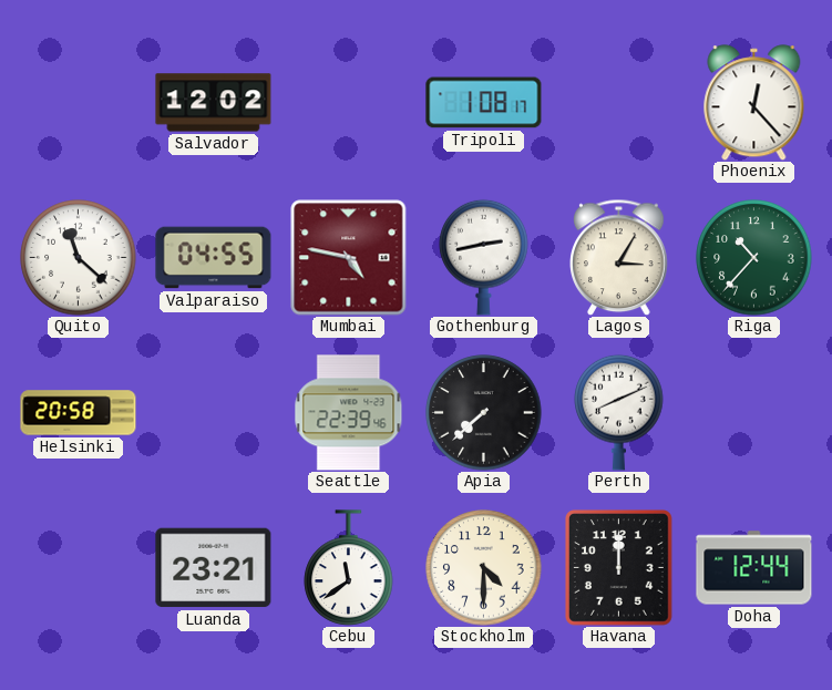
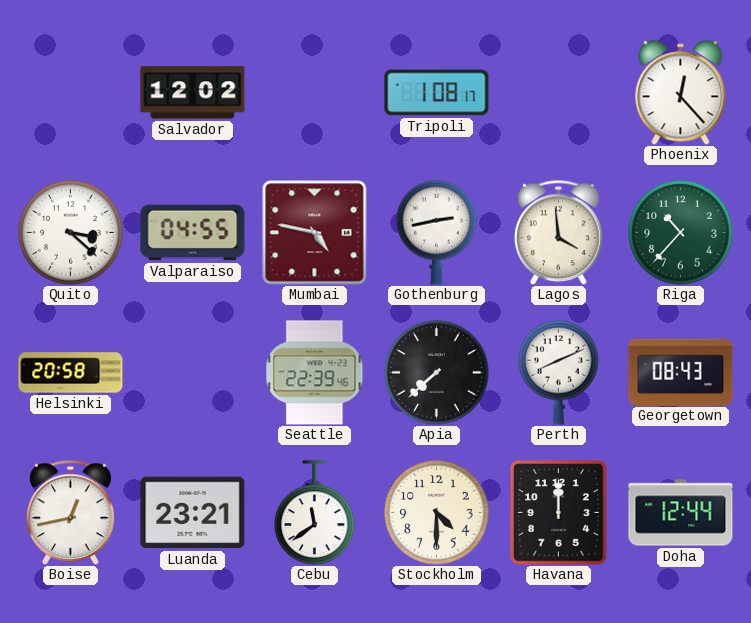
Quito: 11:22 -> 3:22 (71, 233)
Lagos: 3:05 -> 3:59 (559, 232)
Georgetown: none -> 08:43 (681, 372)
Boise: none -> 12:43 (71, 512)
